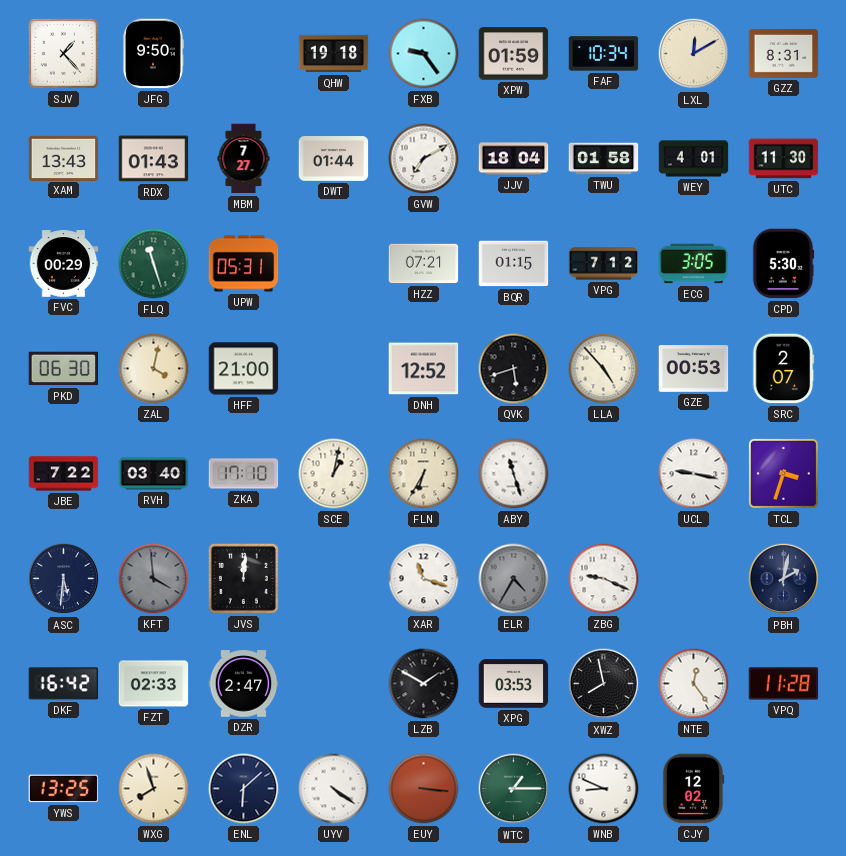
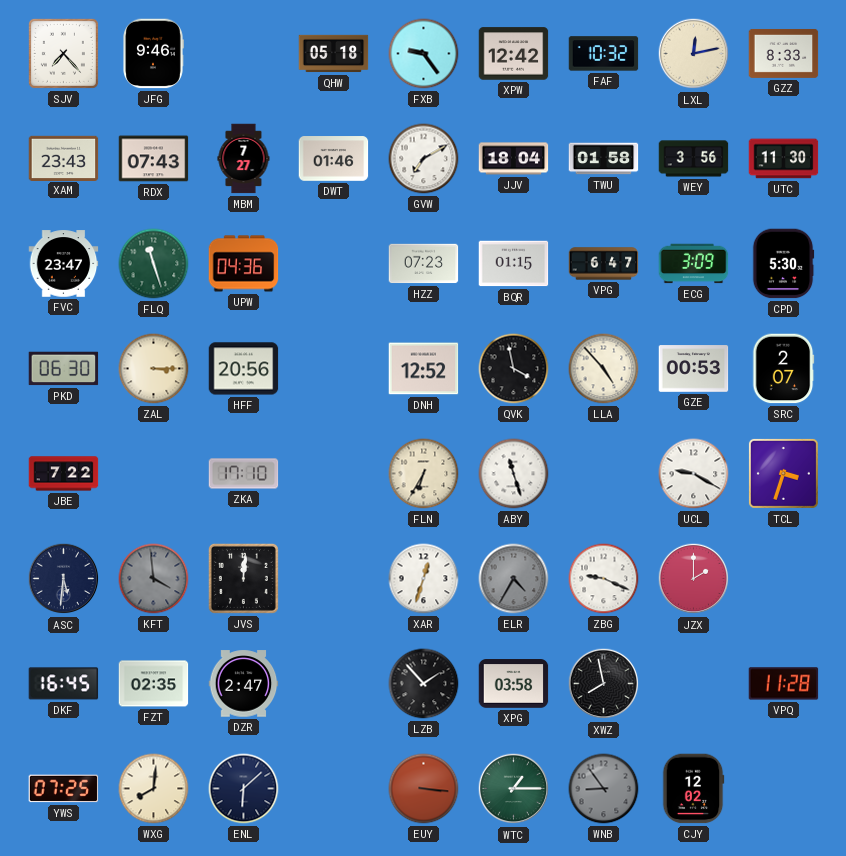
SJV: 1:23 -> 7:23 (63, 53)
JFG: 9:50 -> 9:46 (153, 54)
QHW: 19:18 -> 05:18 (334, 54)
XPW: 01:59 -> 12:42 (514, 54)
FAF: 10:34 -> 10:32 (604, 54)
LXL: 12:10 -> 12:13 (694, 54)
GZZ: 8:31 -> 8:33 (784, 53)
XAM: 13:43 -> 23:43 (64, 158)
RDX: 01:43 -> 07:43 (154, 159)
DWT: 01:44 -> 01:46 (334, 159)
WEY: 4:01 -> 3:56 (694, 159)
FVC: 00:29 -> 23:47 (64, 264)
UPW: 05:31 -> 04:36 (244, 264)
HZZ: 07:21 -> 07:23 (424, 264)
VPG: 7:12 -> 6:47 (604, 264)
ECG: 3:05 -> 3:09 (694, 264)
ZAL: 4:02 -> 3:15 (154, 369)
HFF: 21:00 -> 20:56 (244, 369)
QVK: 5:42 -> 3:58 (514, 369)
RVH: 03:40 -> none (154, 474)
SCE: 1:02 -> none (334, 474)
UCL: 9:17 -> 9:20 (694, 474)
XAR: 11:18 -> 12:33 (424, 579)
JZX: none -> 2:00 (694, 579)
PBH: 2:02 -> none (784, 579)
DKF: 16:42 -> 16:45 (64, 684)
FZT: 02:33 -> 02:35 (154, 684)
LZB: 1:50 -> 1:53 (424, 684)
XPG: 03:53 -> 03:58 (514, 684)
NTE: 12:24 -> none (694, 684)
YWS: 13:25 -> 07:25 (64, 789)
WXG: 7:57 -> 8:01 (154, 789)
UYV: 4:21 -> none (334, 789)
WNB: 8:49 -> 8:54 (604, 789)
WNB dial: white -> grey (604, 789)
